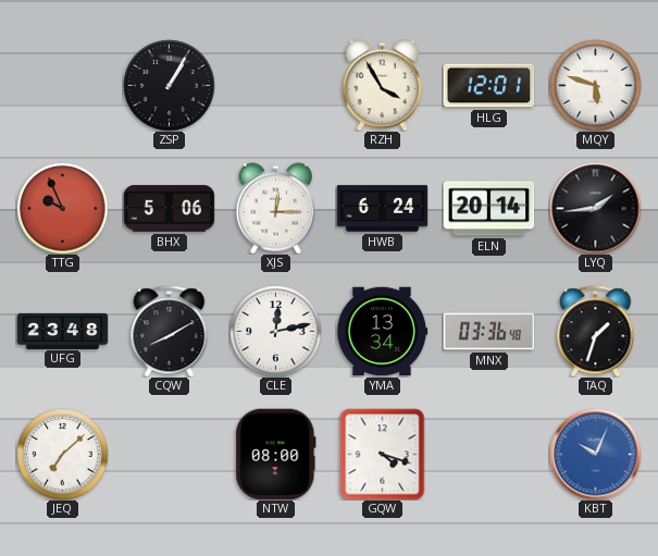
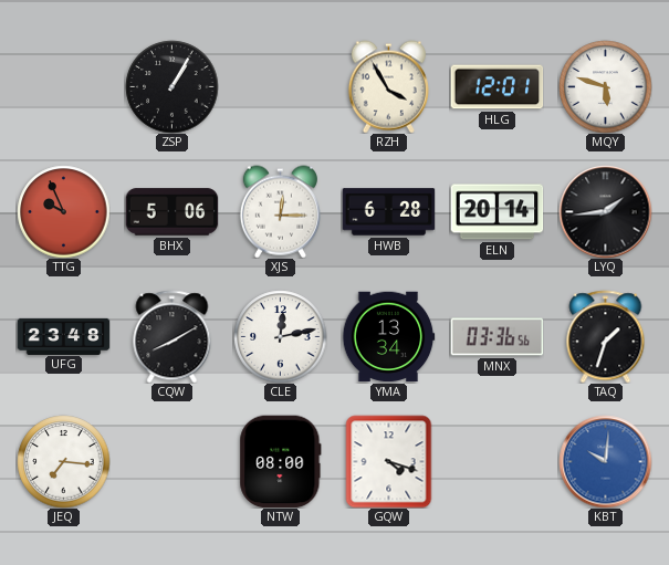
HWB: 6:24 -> 6:28 (388, 212)
MNX: 03:36:48 -> 03:36:56 (496, 337)
JEQ: 7:08 -> 7:16 (63, 461)
KBT: 10:04 -> 10:01 (605, 461)
